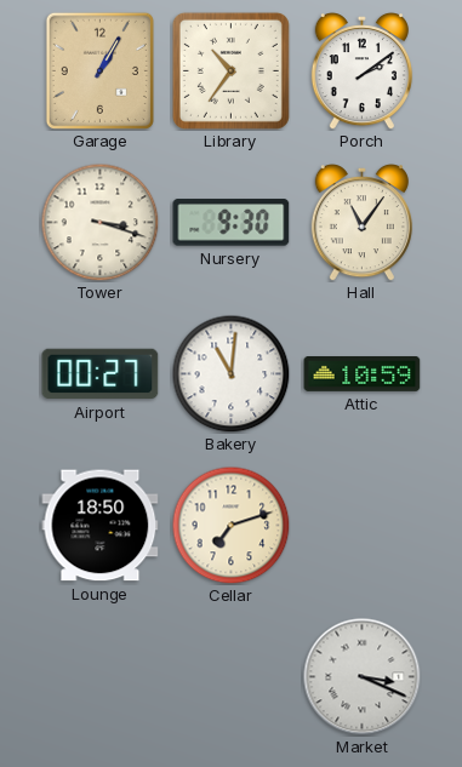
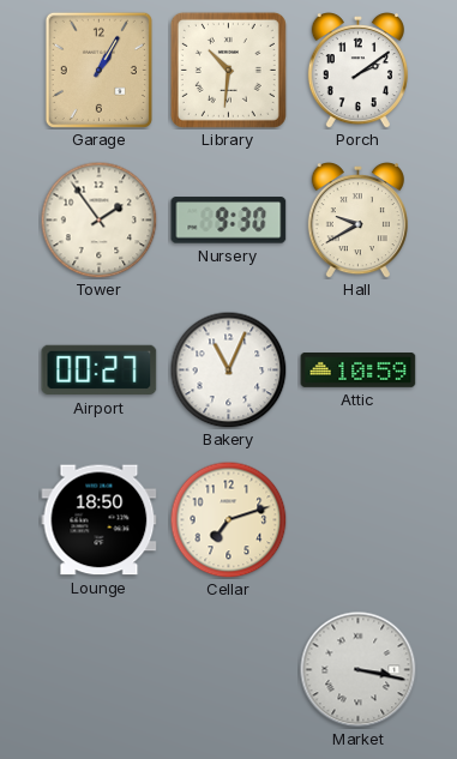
Library: 10:36 -> 10:31 (228, 70)
Tower: 3:18 -> 1:54 (98, 219)
Hall: 11:06 -> 9:40 (357, 221)
Bakery: 11:01 -> 11:04 (228, 369)
Market: 3:19 -> 3:17 (359, 670)
